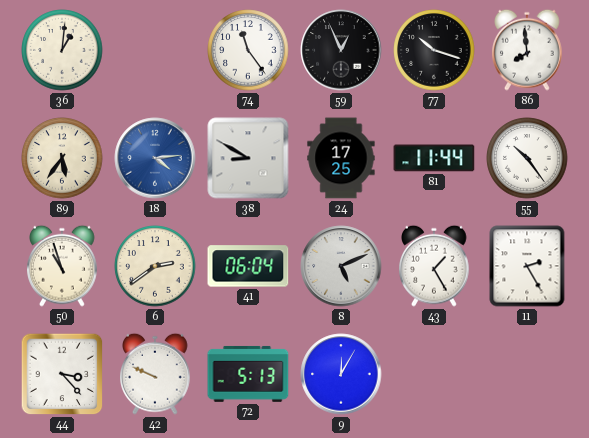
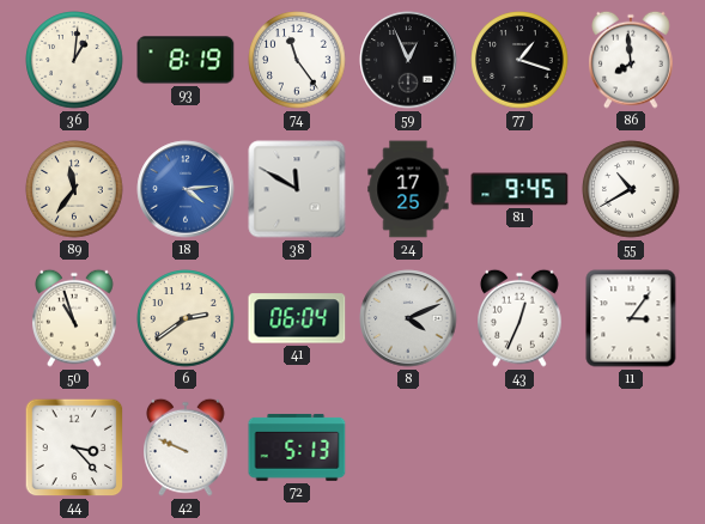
93: none -> 8:19 (186, 60)
77: 10:18 -> 1:18 (519, 60)
89: 5:36 -> 11:36 (74, 189)
38: 8:50 -> 11:50 (297, 189)
81: 11:44 -> 9:45 (519, 189)
55: 10:24 -> 10:40 (631, 189)
8: 5:11 -> 4:11 (408, 318)
43: 1:25 -> 12:34 (521, 318)
11: 2:25 -> 3:06 (631, 318)
9: 12:05 -> none (341, 374)
